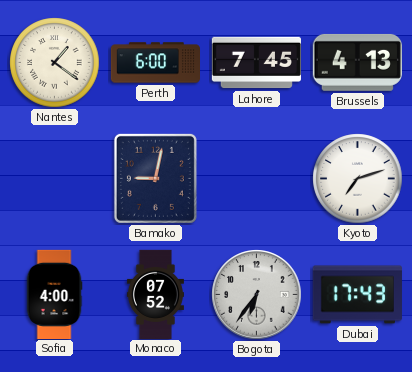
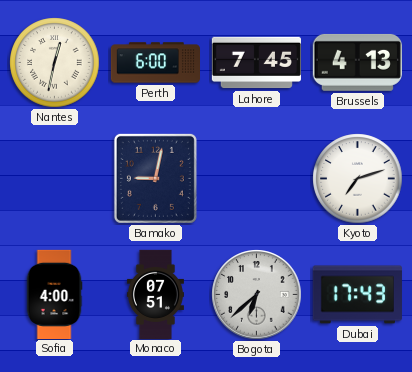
Nantes: 1:21 -> 12:32 (55, 63)
Monaco: 07:52 -> 07:51 (155, 294)
Bogota: 6:36 -> 6:38 (257, 295)
